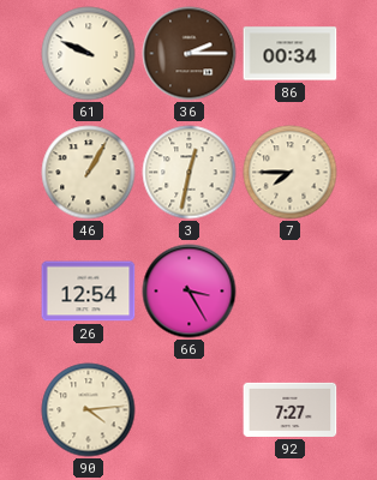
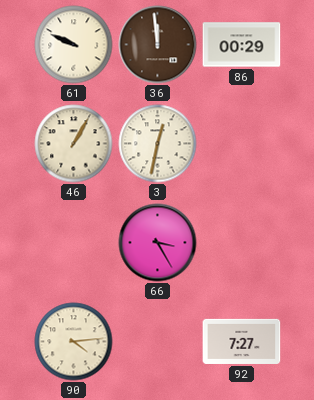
36: 2:15 -> 11:59 (158, 45)
86: 00:34 -> 00:29 (242, 45)
7: 7:45 -> none (291, 173)
26: 12:54 -> none (89, 292)
